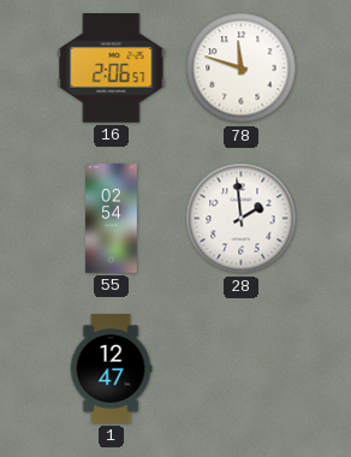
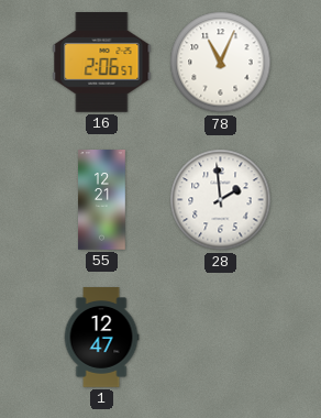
78: 11:48 -> 11:04 (221, 63)
55: 02:54 -> 12:21 (102, 200)
